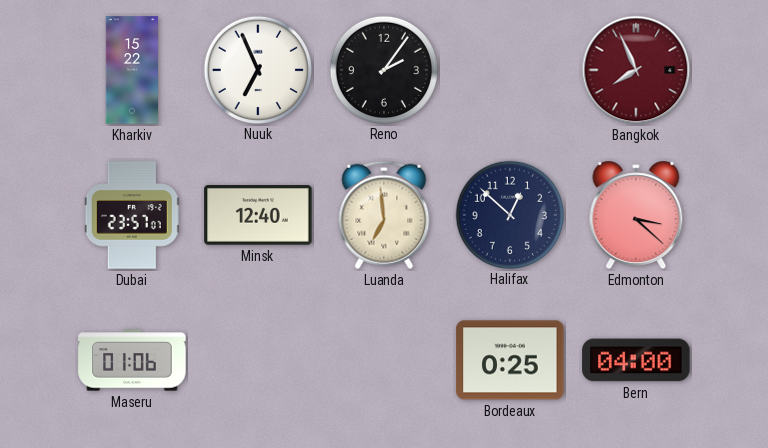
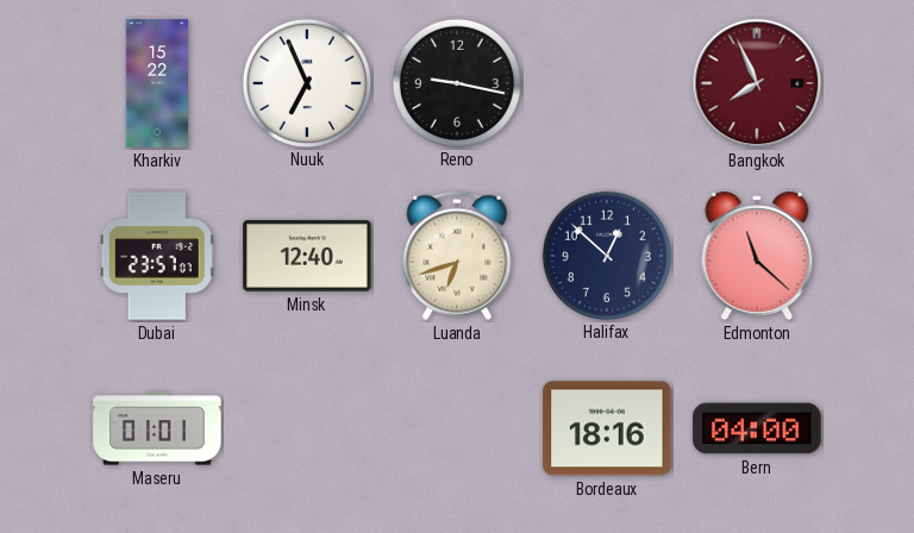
Reno: 2:06 -> 9:17 (456, 82)
Luanda: 6:59 -> 6:42 (457, 256)
Edmonton: 3:22 -> 11:22 (757, 256)
Maseru: 01:06 -> 01:01 (157, 428)
Bordeaux: 0:25 -> 18:16 (607, 428)
